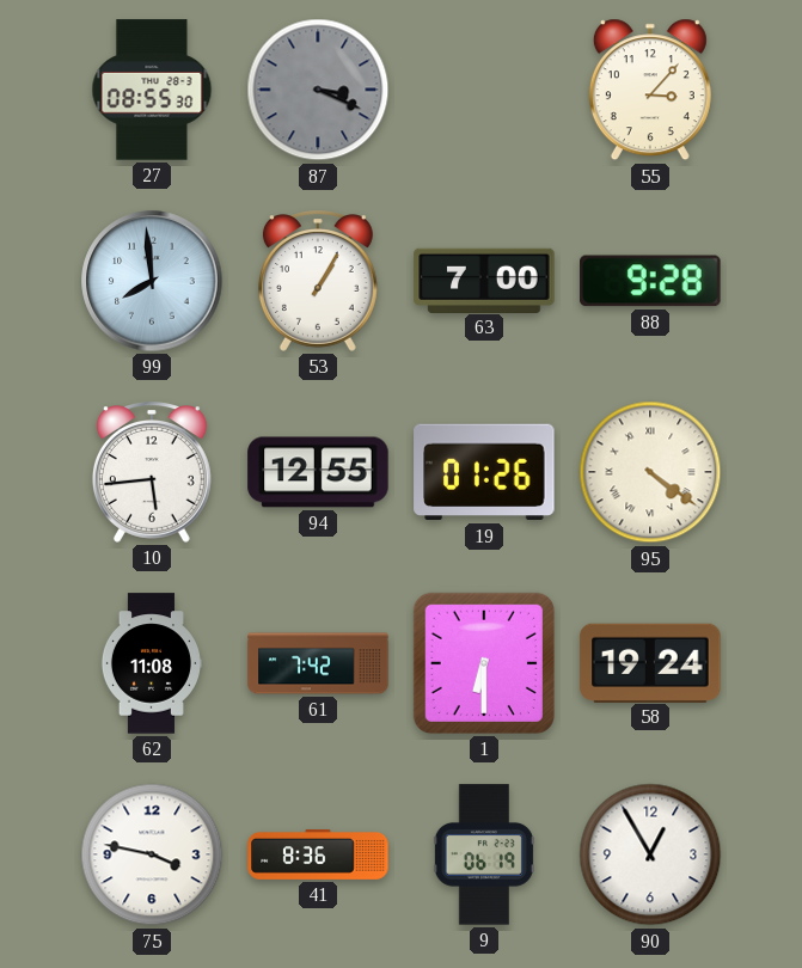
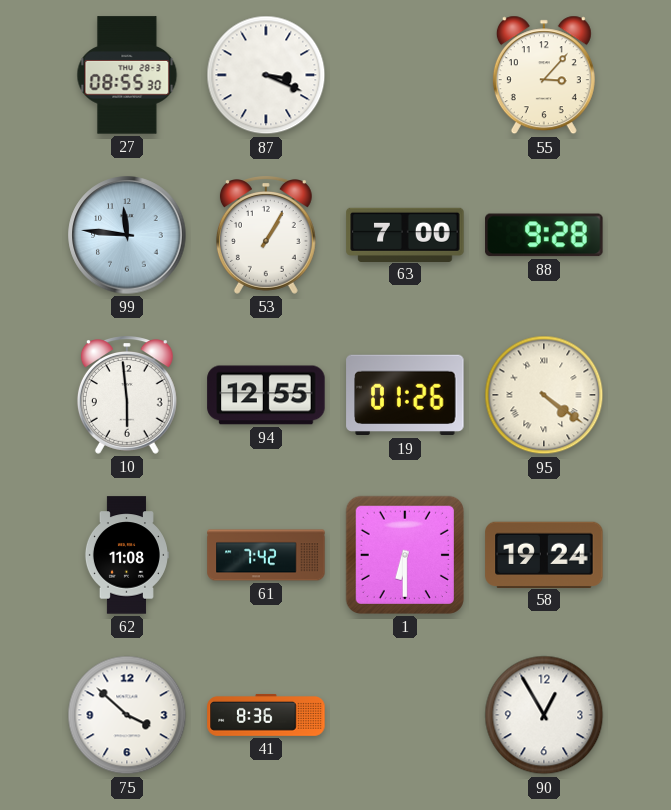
87 dial: grey -> white (266, 75)
99: 7:59 -> 11:46 (127, 235)
10: 5:44 -> 5:59 (127, 395)
75: 3:47 -> 3:52 (127, 715)
9: 06:19 -> none (484, 854)
